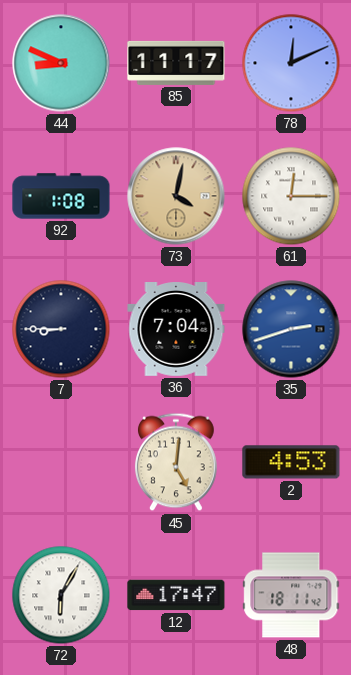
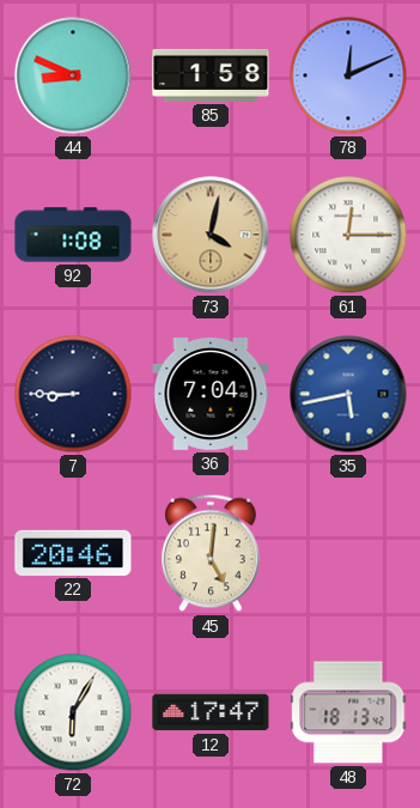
85: 11:17 -> 1:58 (211, 75)
35: 2:42 -> 5:43 (348, 394)
22: none -> 20:46 (73, 553)
2: 4:53 -> none (291, 462)
48: 18:11 -> 18:13 (348, 712)
